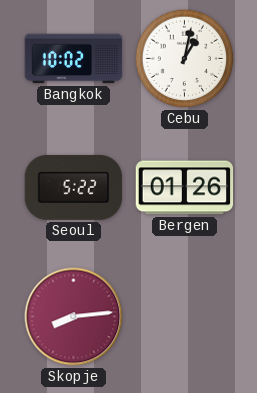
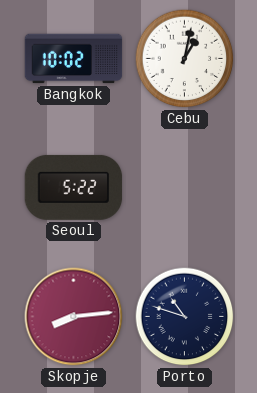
Bergen: 01:26 -> none (185, 188)
Porto: none -> 10:48 (185, 317)
